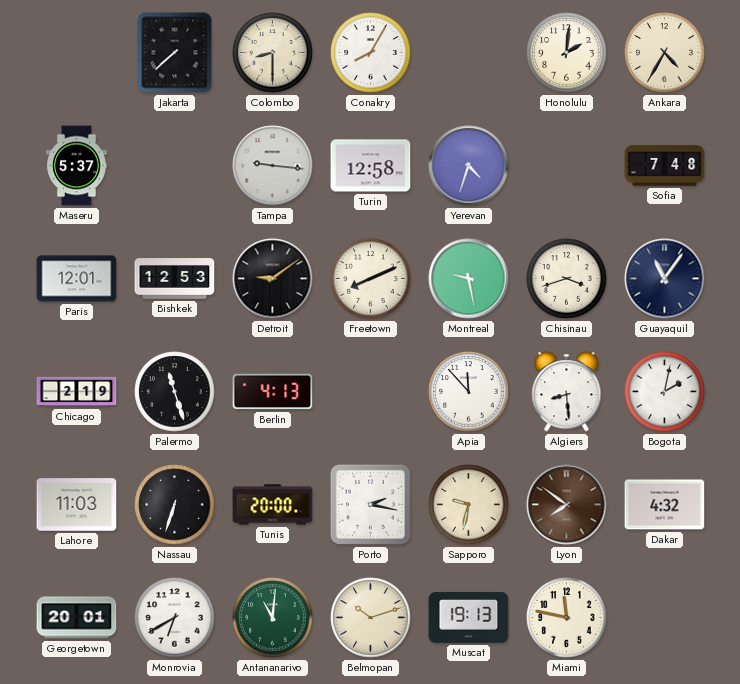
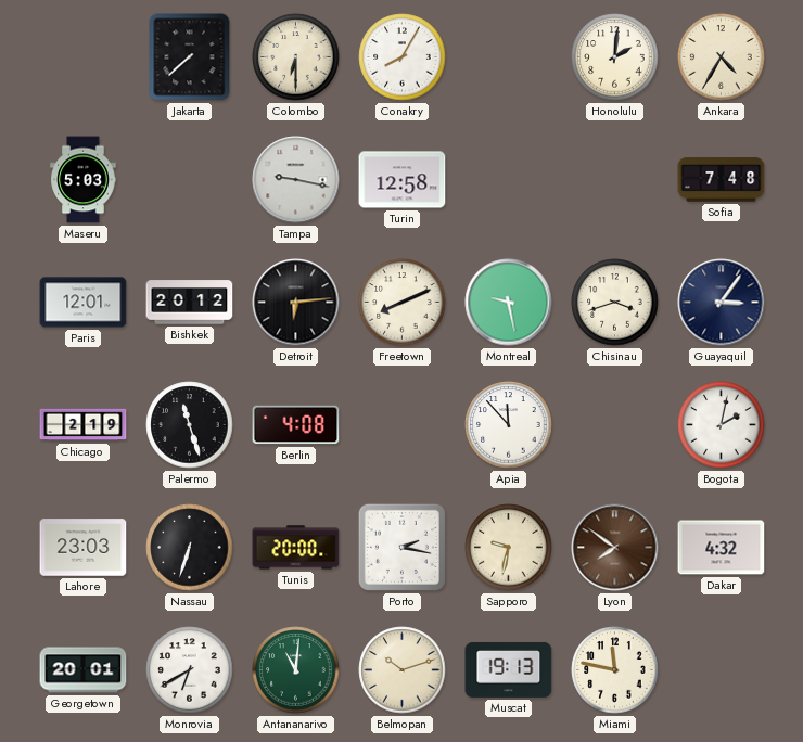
Colombo: 8:30 -> 6:30 (296, 57)
Maseru: 5:37 -> 5:03 (84, 180)
Tampa: 9:16 -> 9:17 (296, 180)
Yerevan: 4:33 -> none (469, 166)
Bishkek: 12:53 -> 20:12 (190, 303)
Detroit: 9:09 -> 6:14 (296, 303)
Guayaquil: 11:06 -> 3:06 (722, 303)
Berlin: 4:13 -> 4:08 (296, 425)
Algiers: 8:29 -> none (567, 392)
Lahore: 11:03 -> 23:03 (84, 548)
